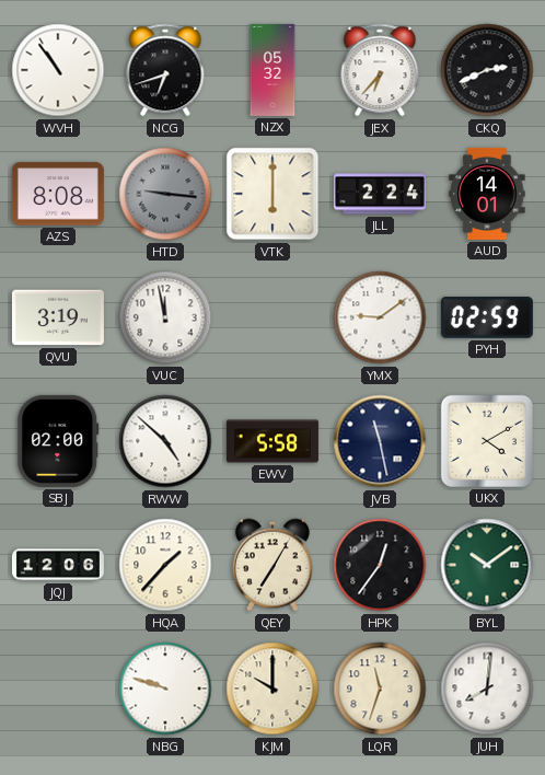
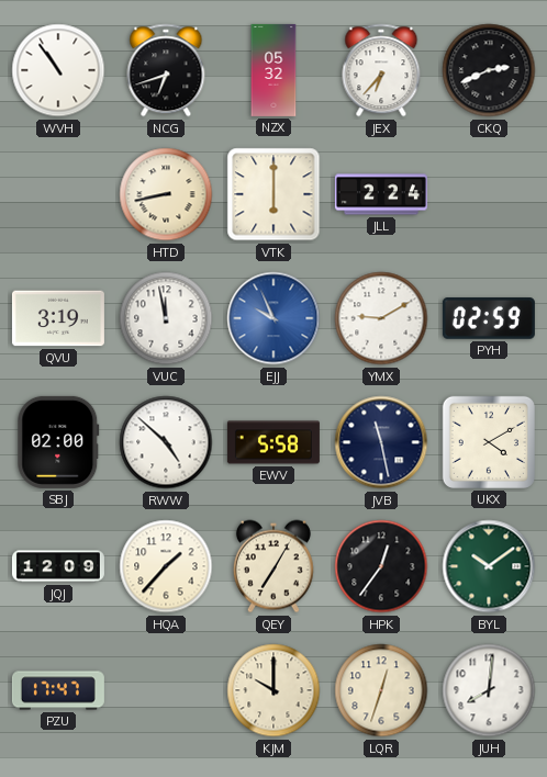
AZS: 8:08 -> none (58, 194)
HTD: 9:16 -> 8:43 (166, 194)
HTD dial: grey -> cream (166, 194)
AUD: 14:01 -> none (487, 194)
EJJ: none -> 9:56 (273, 318)
YMX: 9:09 -> 9:10 (381, 318)
JQJ: 12:06 -> 12:09 (58, 566)
PZU: none -> 17:47 (58, 690)
NBG: 9:48 -> none (165, 689)
LQR: 11:33 -> 12:33 (381, 690)
